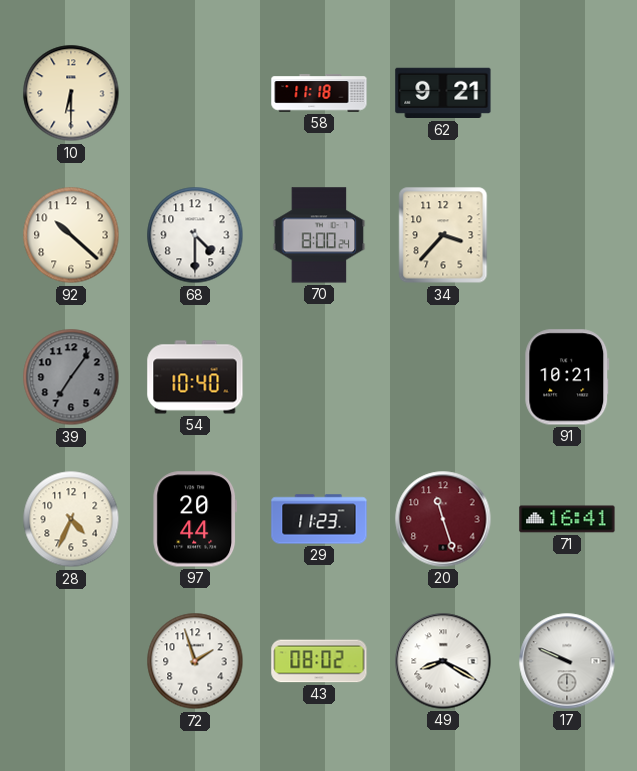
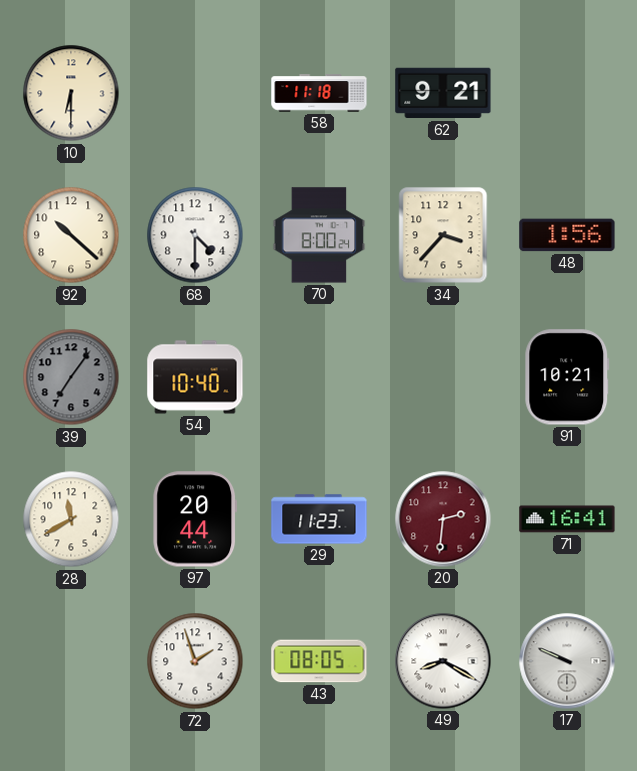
48: none -> 1:56 (567, 235)
28: 4:34 -> 11:40 (71, 519)
20: 11:27 -> 2:31 (443, 519)
43: 08:02 -> 08:05 (319, 661)
